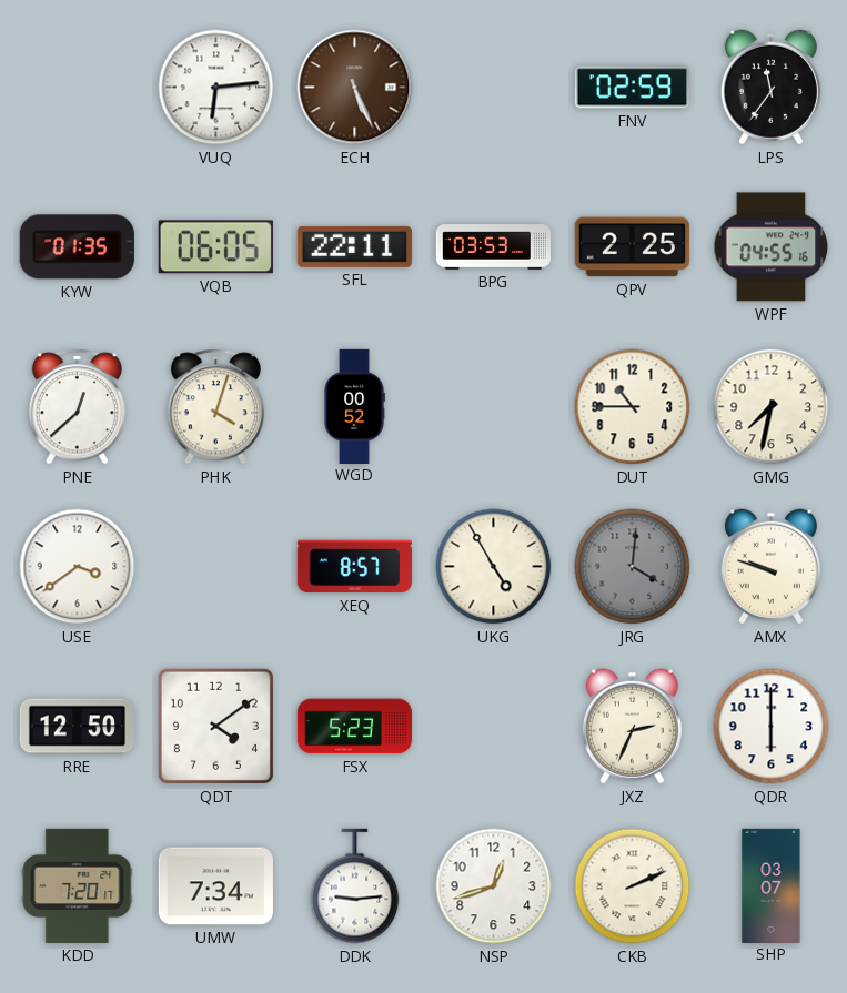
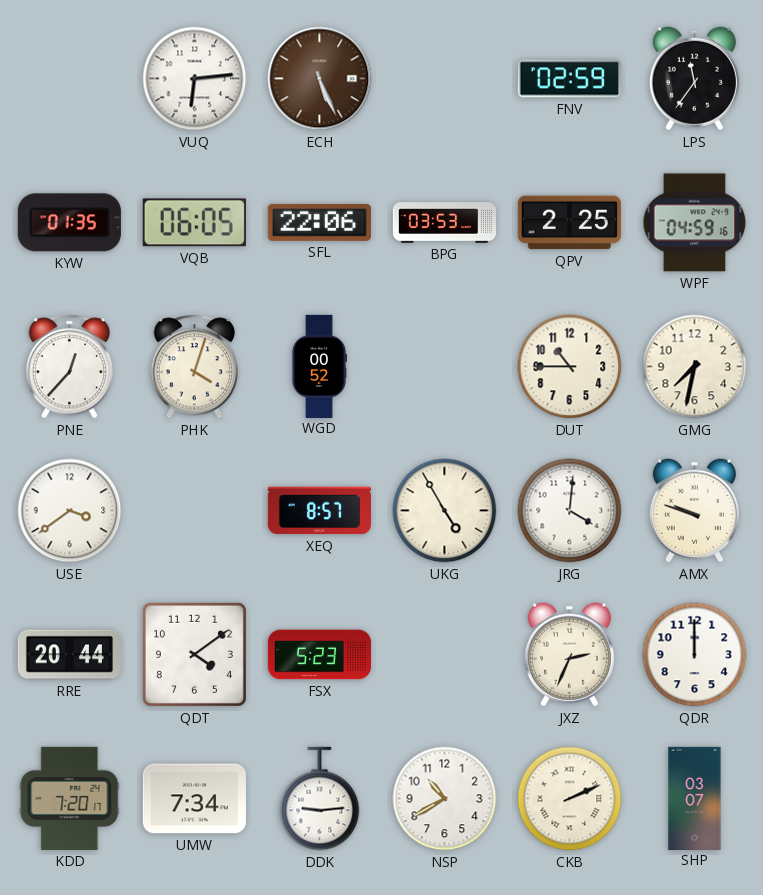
SFL: 22:11 -> 22:06 (319, 222)
WPF: 04:55 -> 04:59 (695, 223)
PNE: 12:38 -> 12:37 (69, 367)
JRG dial: grey -> white (570, 511)
RRE: 12:50 -> 20:44 (69, 655)
QDR: 6:00 -> 12:00 (695, 655)
NSP: 12:42 -> 10:40 (445, 799)
